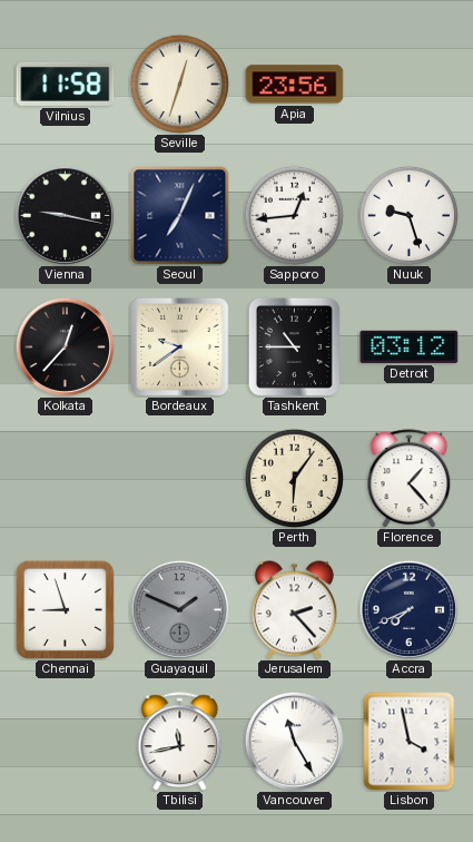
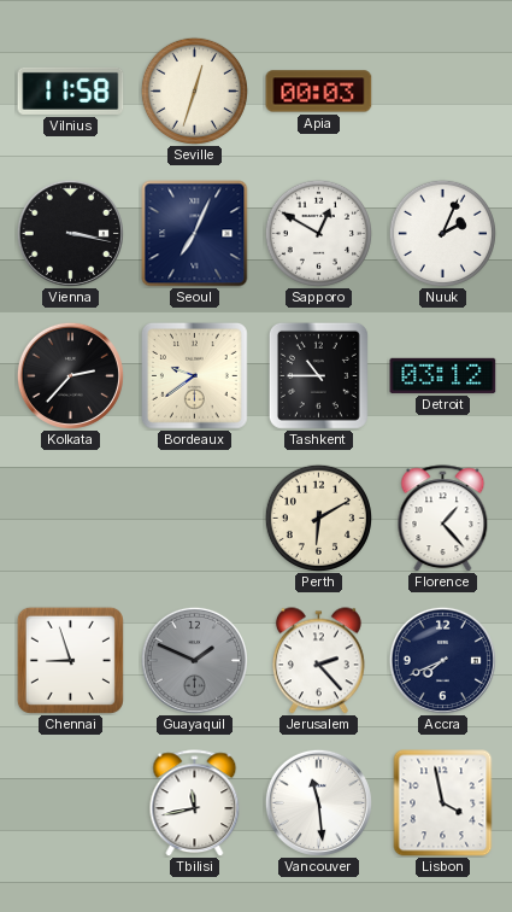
Apia: 23:56 -> 00:03 (319, 92)
Vienna: 9:17 -> 3:17 (70, 233)
Sapporo: 12:44 -> 12:50 (318, 233)
Nuuk: 9:27 -> 2:04 (442, 233)
Kolkata: 12:37 -> 2:37 (70, 375)
Perth: 6:06 -> 6:10 (318, 518)
Vancouver: 11:25 -> 11:29 (318, 802)
